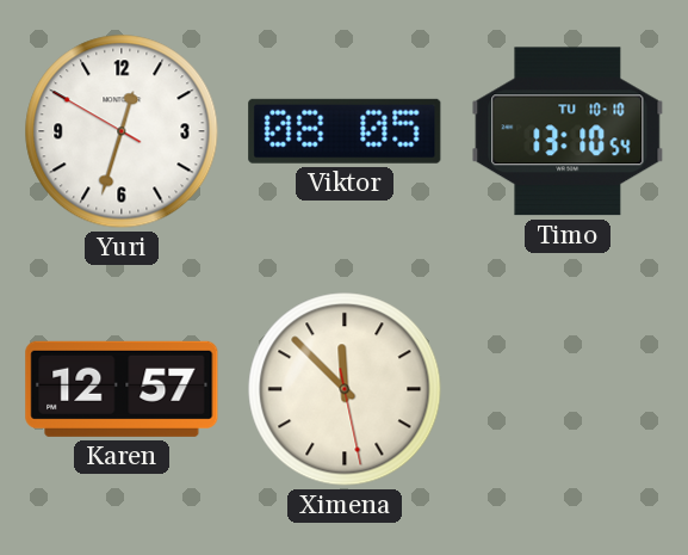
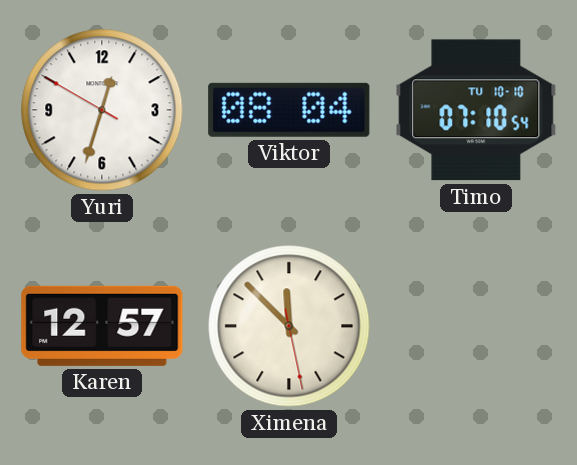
Viktor: 08:05 -> 08:04 (289, 110)
Timo: 13:10 -> 07:10 (476, 110)
